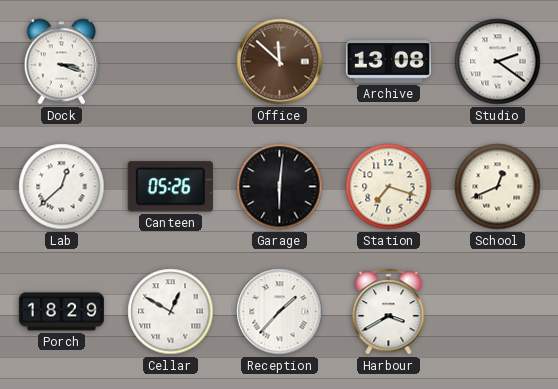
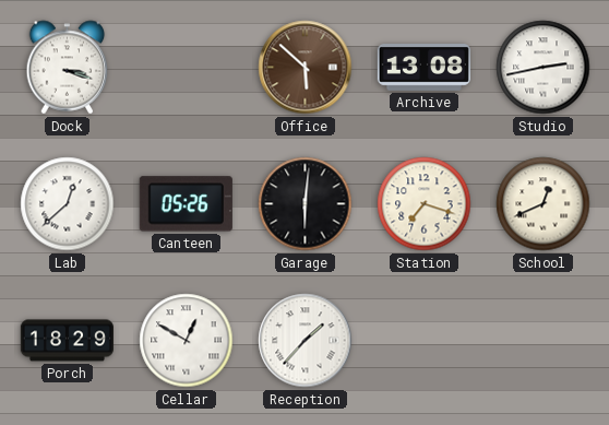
Office: 11:52 -> 5:52 (306, 68)
Studio: 2:21 -> 2:43 (544, 68)
Harbour: 3:40 -> none (389, 312)
